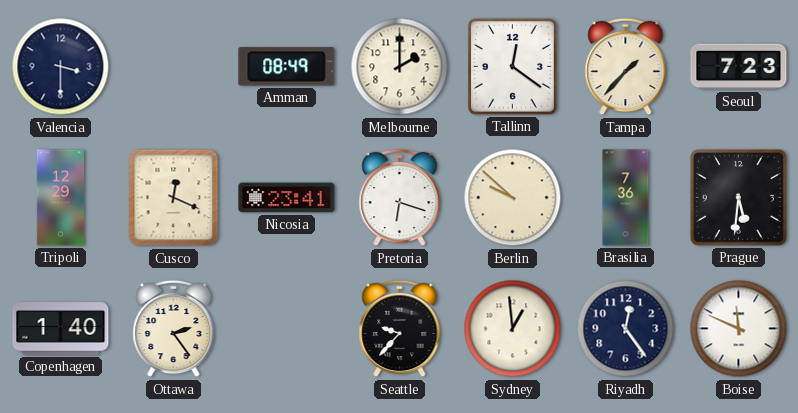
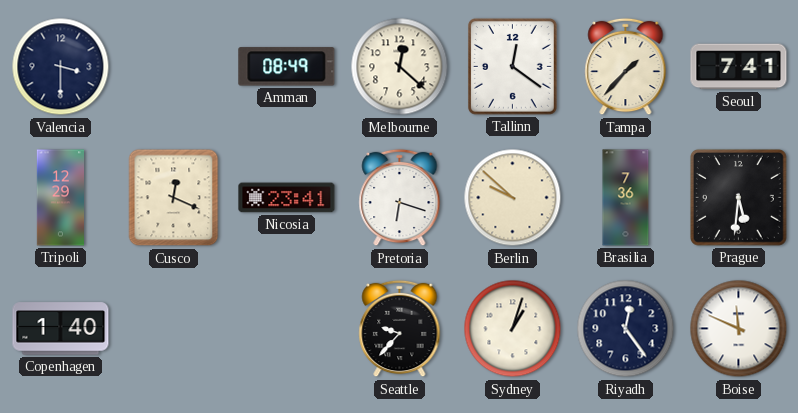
Melbourne: 2:00 -> 12:22 (400, 67)
Seoul: 7:23 -> 7:41 (739, 67)
Ottawa: 2:24 -> none (174, 329)
Sydney: 12:59 -> 1:03 (513, 329)
